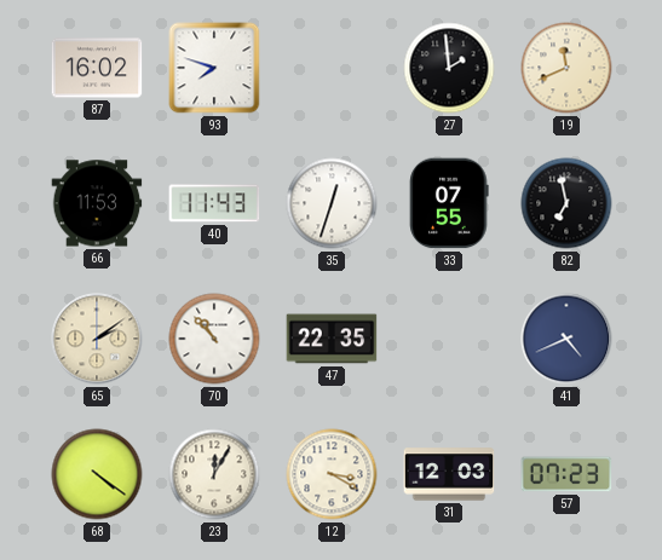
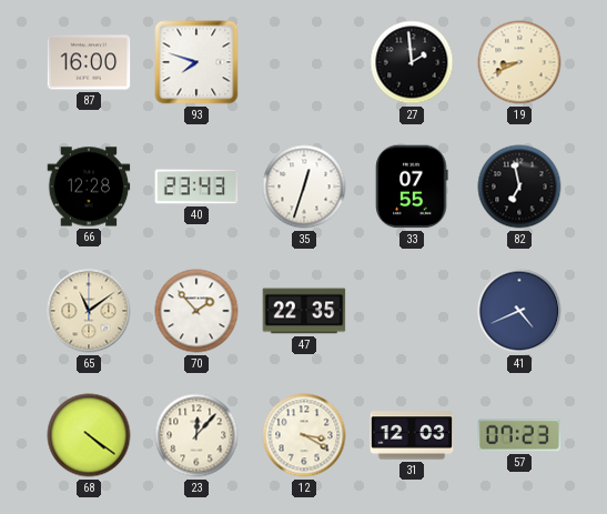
87: 16:02 -> 16:00 (89, 62)
19: 11:41 -> 8:41 (519, 62)
66: 11:53 -> 12:28 (89, 187)
40: 11:43 -> 23:43 (196, 187)
65: 2:09 -> 11:09 (89, 311)
70: 10:53 -> 1:53 (196, 311)
23: 12:05 -> 12:07 (196, 435)
